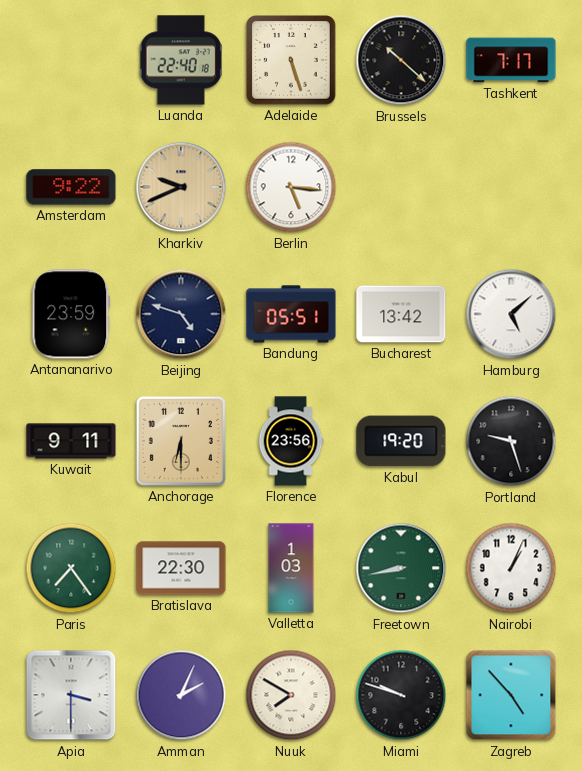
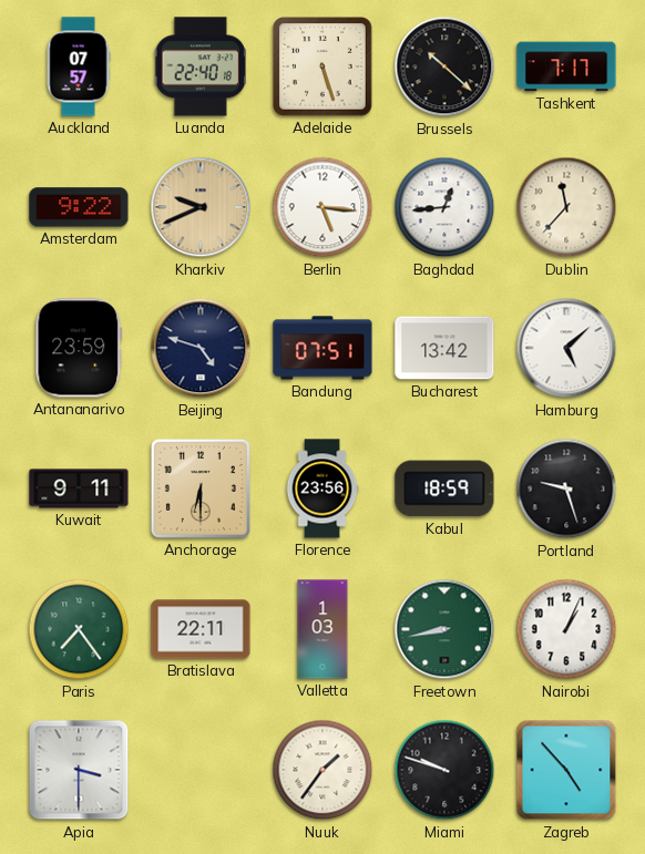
Auckland: none -> 07:57 (79, 66)
Baghdad: none -> 12:44 (444, 207)
Dublin: none -> 11:37 (566, 207)
Bandung: 05:51 -> 07:51 (322, 348)
Kabul: 19:20 -> 18:59 (444, 488)
Bratislava: 22:30 -> 22:11 (201, 629)
Amman: 2:04 -> none (181, 695)
Nuuk: 7:50 -> 1:36 (322, 770)
